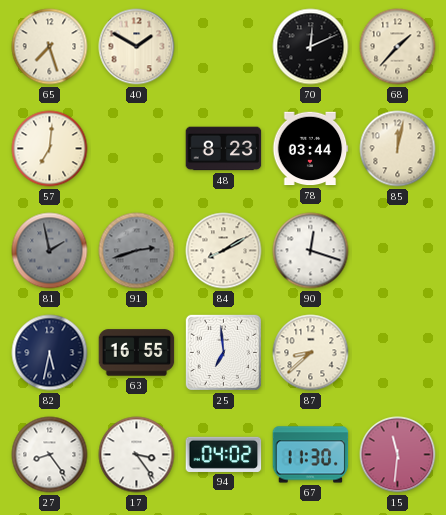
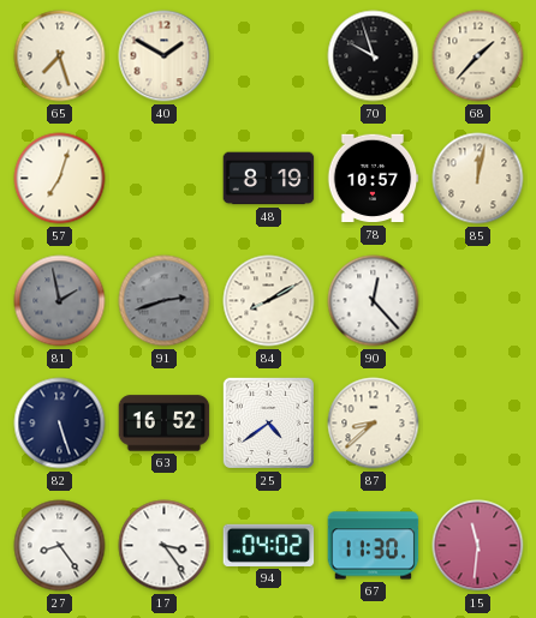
70: 12:11 -> 9:57 (374, 56)
57: 7:01 -> 7:03 (60, 179)
48: 8:23 -> 8:19 (269, 179)
78: 03:44 -> 10:57 (373, 179)
90: 12:18 -> 12:23 (374, 301)
82: 5:32 -> 5:27 (60, 424)
63: 16:55 -> 16:52 (165, 424)
25: 6:59 -> 4:39 (268, 422)
